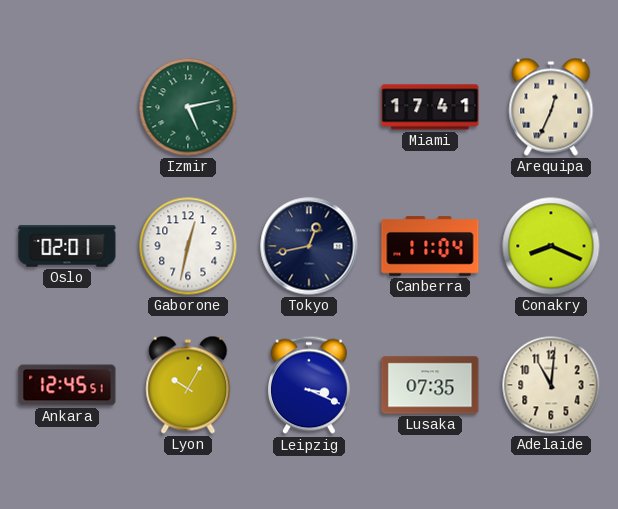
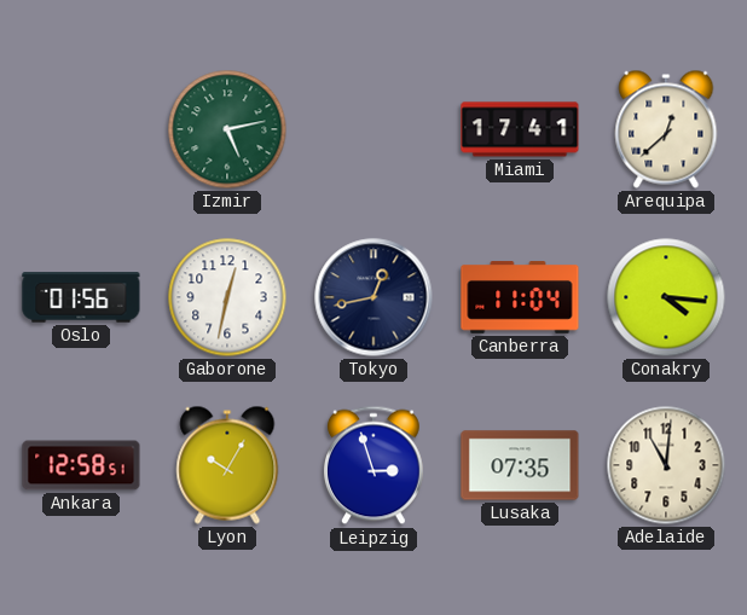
Arequipa: 12:34 -> 12:38 (666, 129)
Oslo: 02:01 -> 01:56 (81, 297)
Conakry: 8:19 -> 4:16 (666, 297)
Ankara: 12:45 -> 12:58 (81, 465)
Leipzig: 3:19 -> 2:57 (373, 465)
